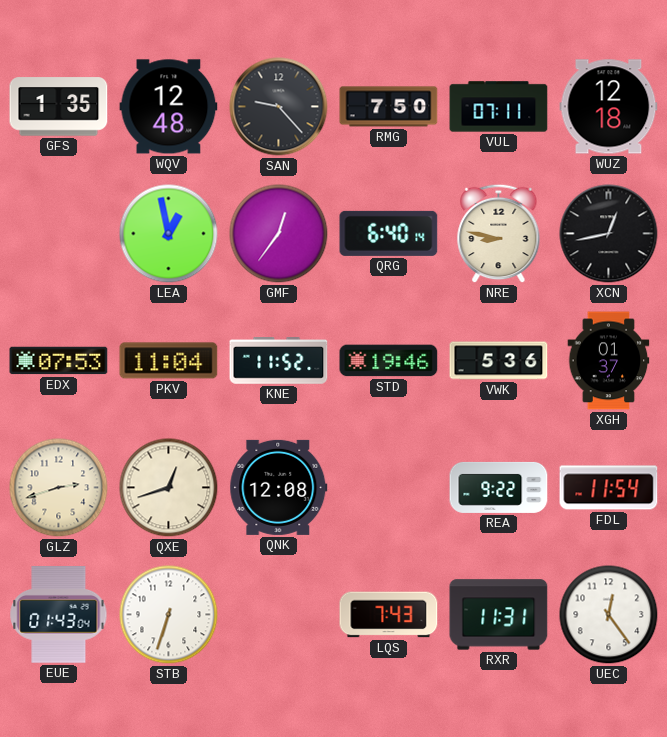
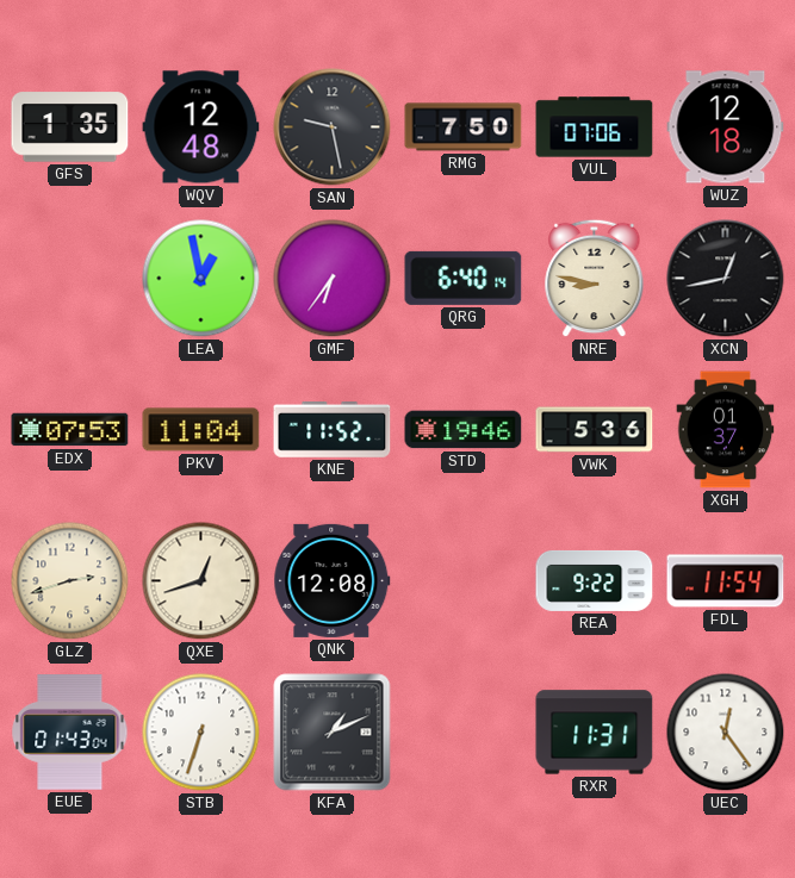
SAN: 9:23 -> 9:28 (333, 127)
VUL: 07:11 -> 07:06 (595, 127)
GMF: 12:36 -> 6:36 (333, 279)
KFA: none -> 1:11 (333, 733)
LQS: 7:43 -> none (389, 615)
